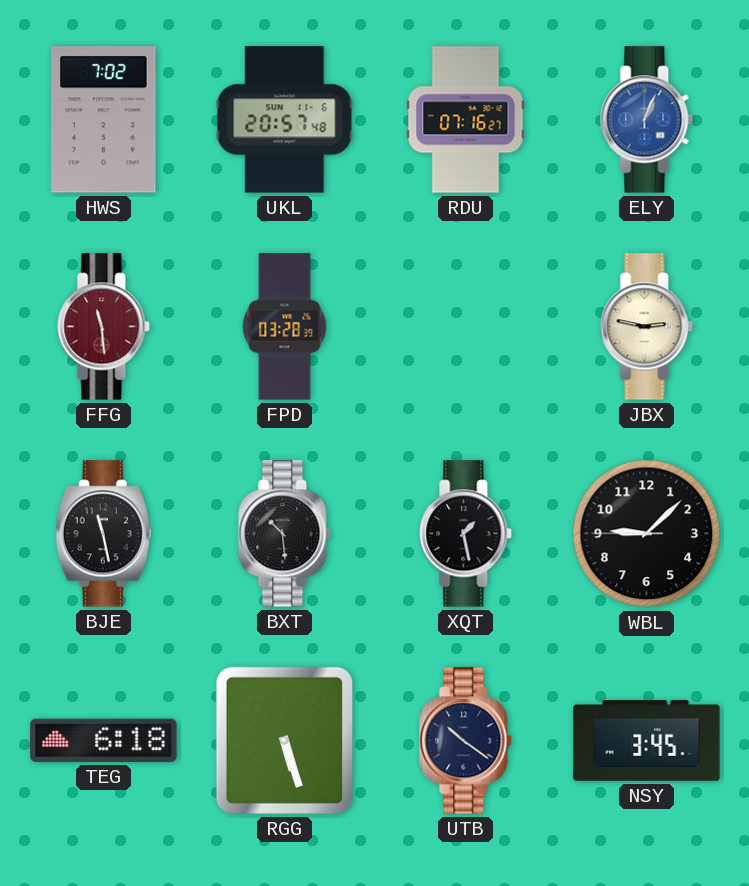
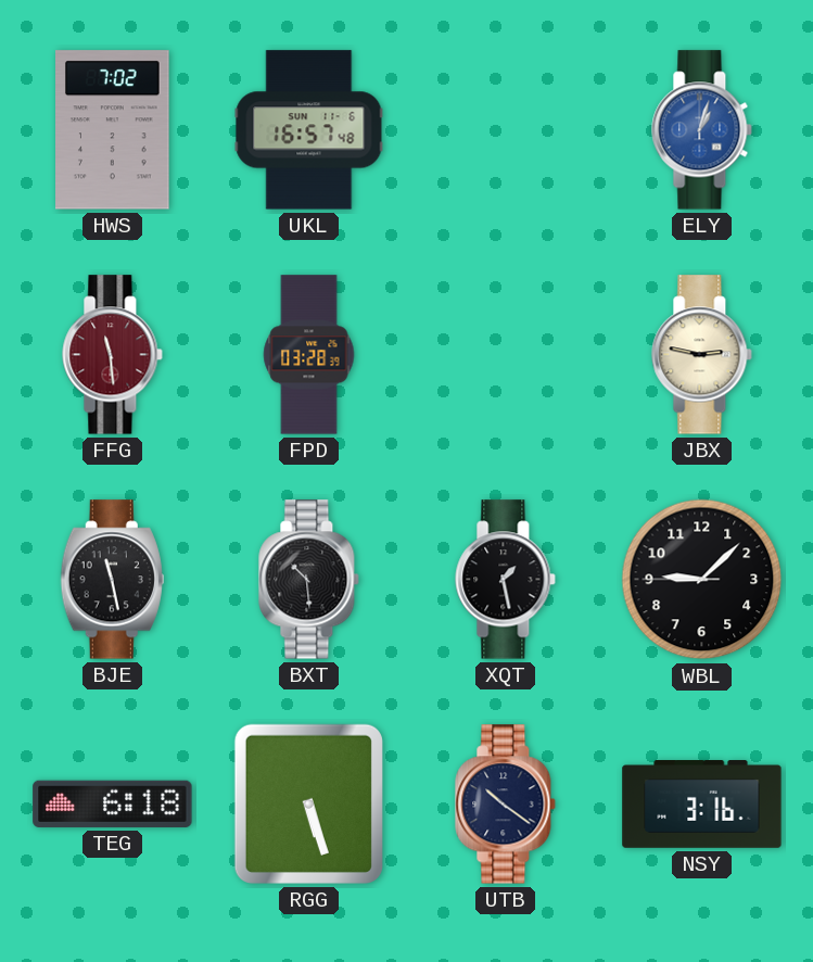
UKL: 20:57 -> 16:57 (309, 130)
RDU: 07:16 -> none (466, 120)
ELY: 1:04 -> 1:03 (702, 130)
NSY: 3:45 -> 3:16 (702, 805)
